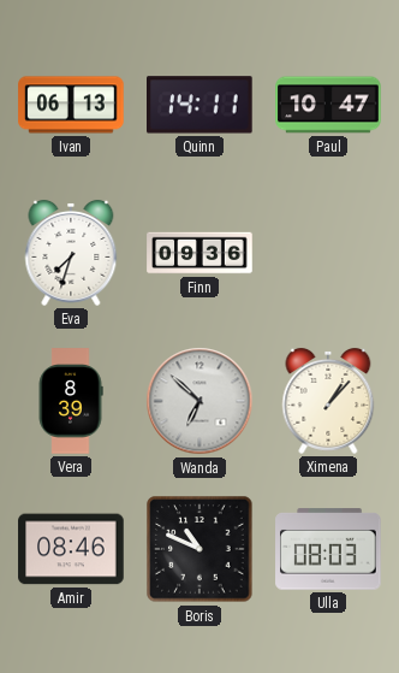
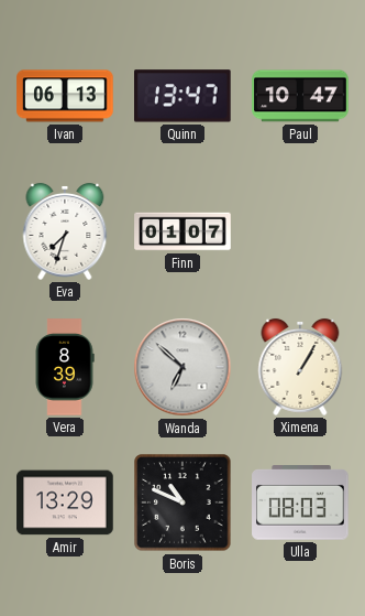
Quinn: 14:11 -> 13:47 (184, 96)
Finn: 09:36 -> 01:07 (182, 231)
Ximena: 1:07 -> 1:05 (300, 367)
Amir: 08:46 -> 13:29 (65, 502)
